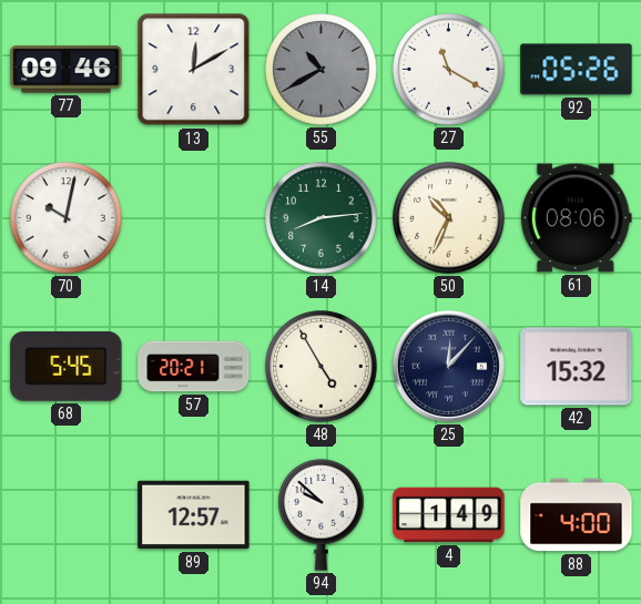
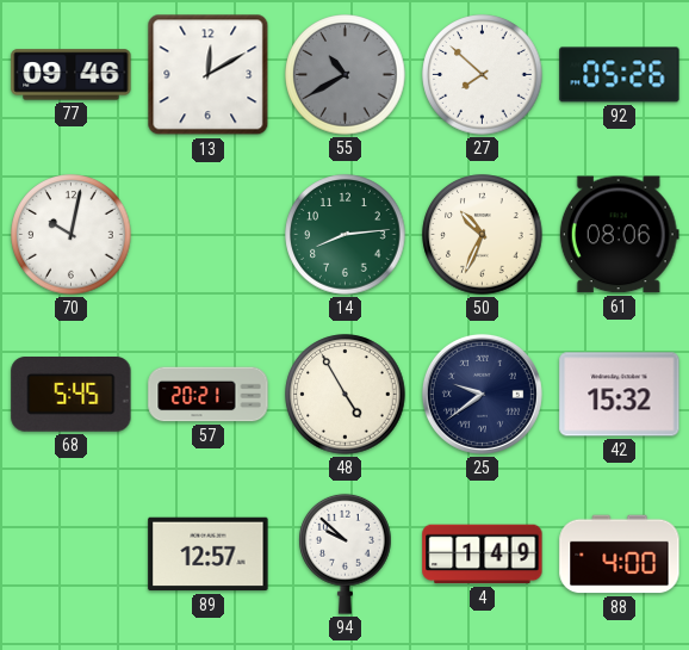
27: 11:20 -> 7:52 (483, 75)
25: 12:07 -> 9:39 (482, 394)
